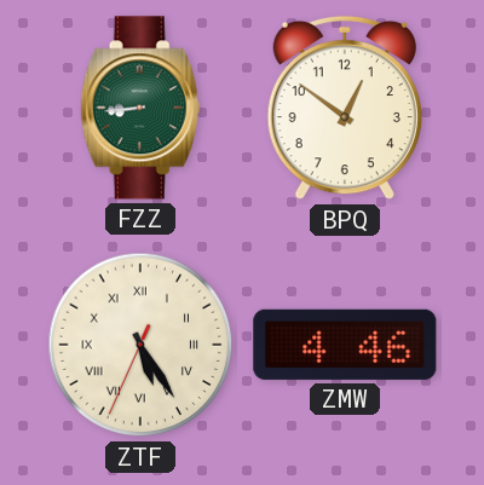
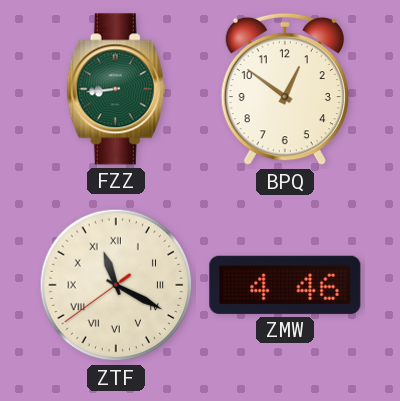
ZTF: 5:24 -> 11:19 (116, 285)
